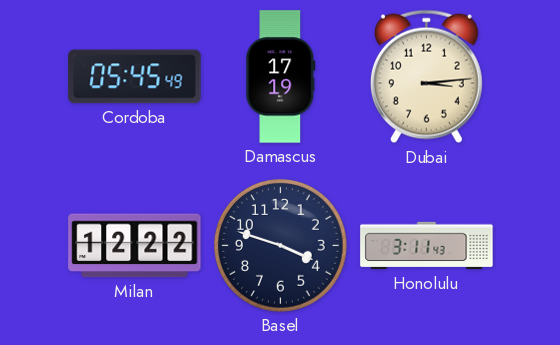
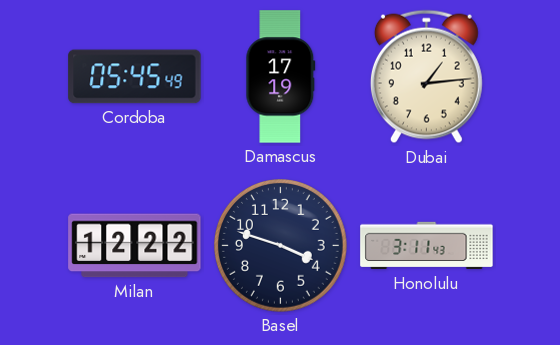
Dubai: 3:14 -> 1:14 (426, 77)
